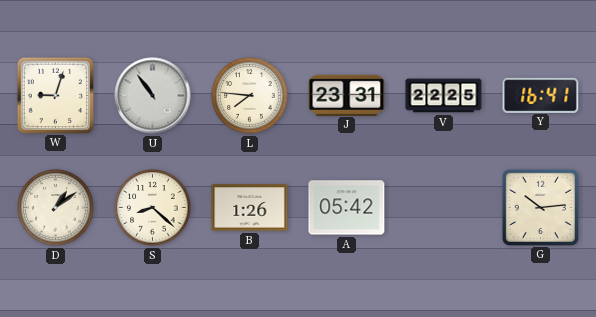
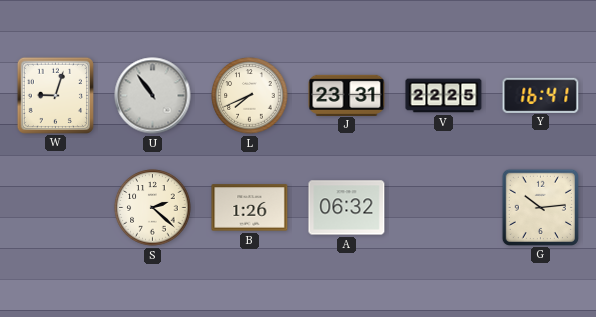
L: 7:46 -> 7:41 (250, 96)
D: 1:09 -> none (56, 208)
S: 8:22 -> 2:22 (153, 208)
A: 05:42 -> 06:32 (347, 208)
